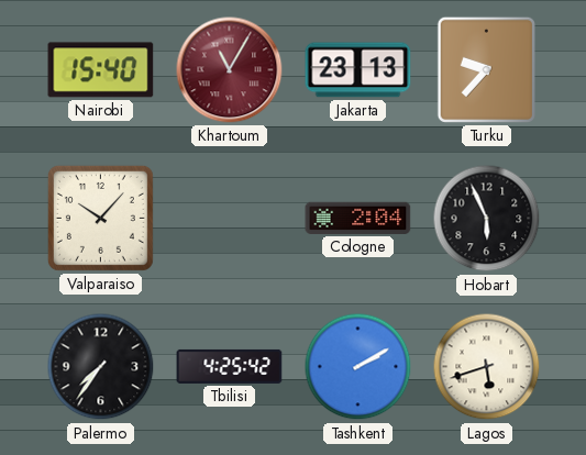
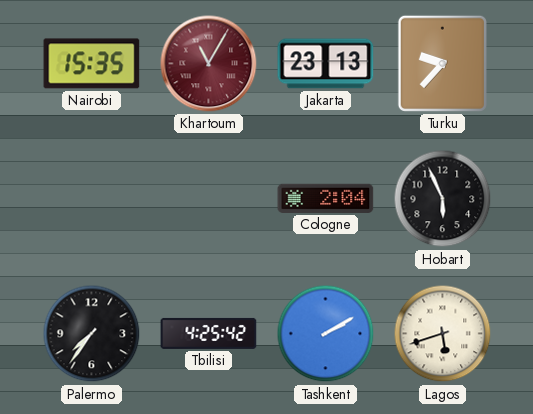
Nairobi: 15:40 -> 15:35 (92, 64)
Valparaiso: 10:07 -> none (100, 218)
